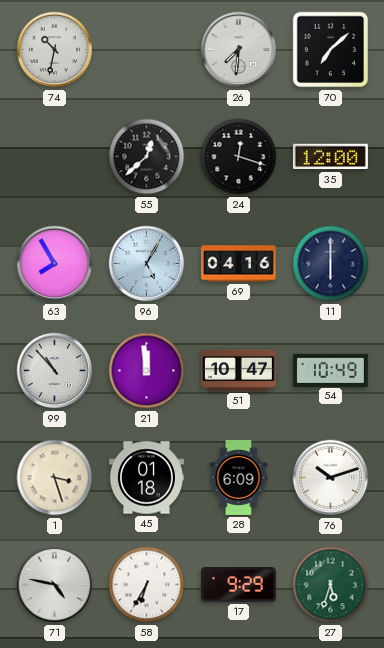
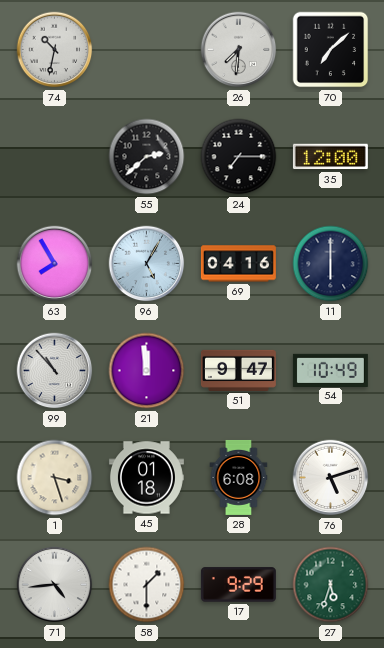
55: 12:38 -> 2:38 (147, 157)
24: 12:18 -> 7:15 (239, 157)
51: 10:47 -> 9:47 (238, 370)
28: 6:09 -> 6:08 (239, 477)
76: 10:12 -> 5:12 (331, 478)
71: 4:47 -> 4:44 (55, 585)
58: 6:35 -> 1:30 (147, 585)
